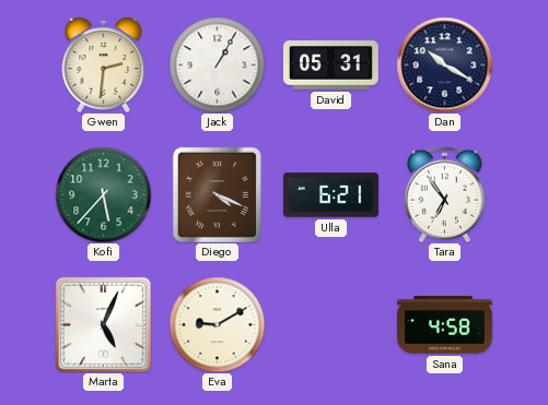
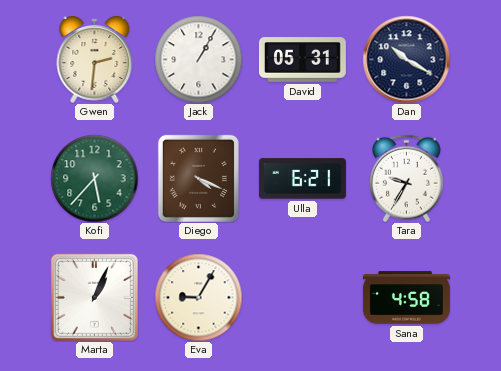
Tara: 6:54 -> 9:35 (407, 178)
Marta: 5:04 -> 1:04 (94, 297)
Eva: 9:10 -> 9:05 (198, 297)
